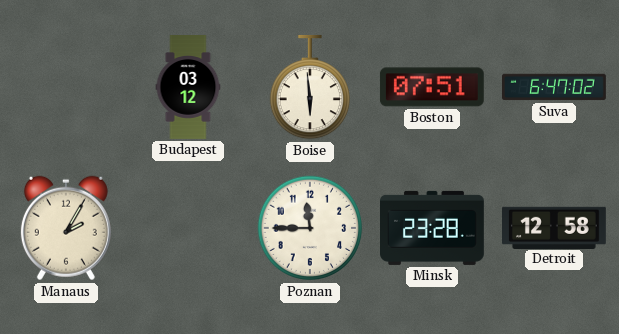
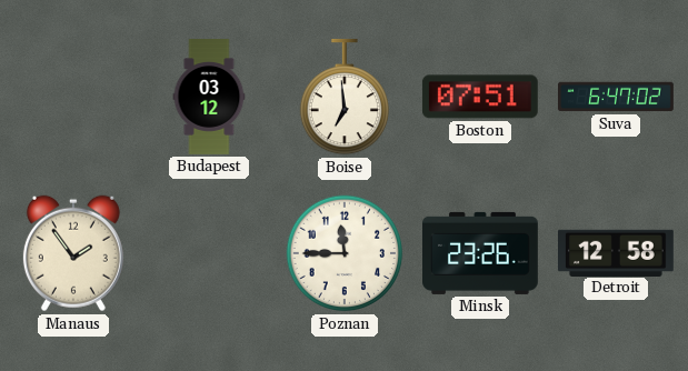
Boise: 5:59 -> 6:59 (343, 97)
Manaus: 2:05 -> 1:54 (73, 253)
Minsk: 23:28 -> 23:26 (481, 253)
